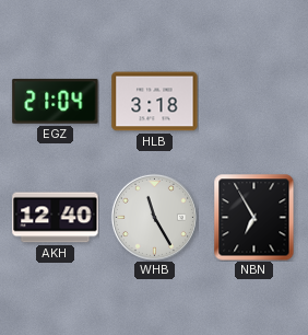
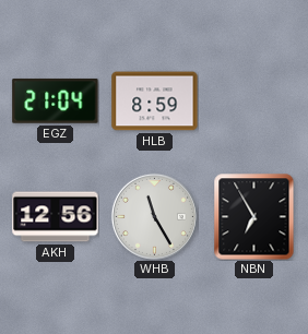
HLB: 3:18 -> 8:59 (155, 102)
AKH: 12:40 -> 12:56 (56, 217)
